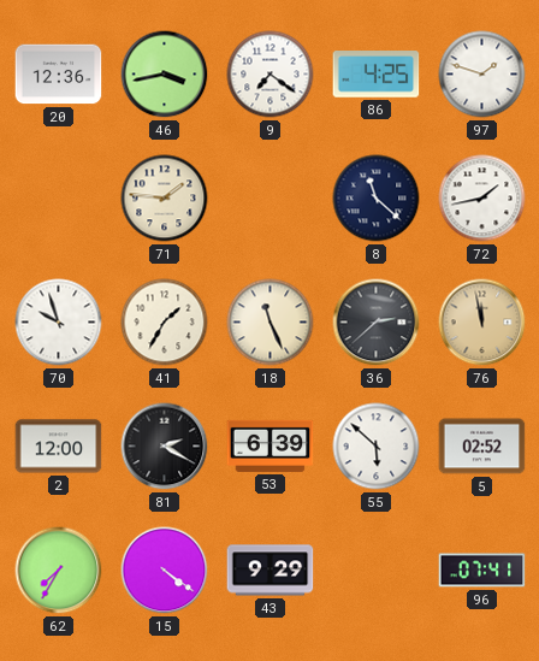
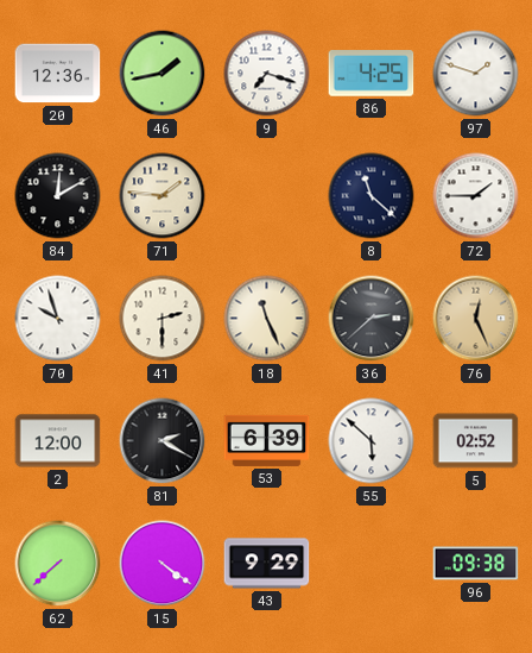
46: 3:43 -> 1:43 (163, 74)
9: 7:21 -> 7:18 (267, 74)
84: none -> 12:10 (58, 196)
72: 1:43 -> 1:45 (476, 196)
41: 1:35 -> 2:30 (163, 319)
76: 11:58 -> 12:26 (476, 319)
62: 7:35 -> 7:38 (58, 564)
96: 07:41 -> 09:38 (476, 564)
